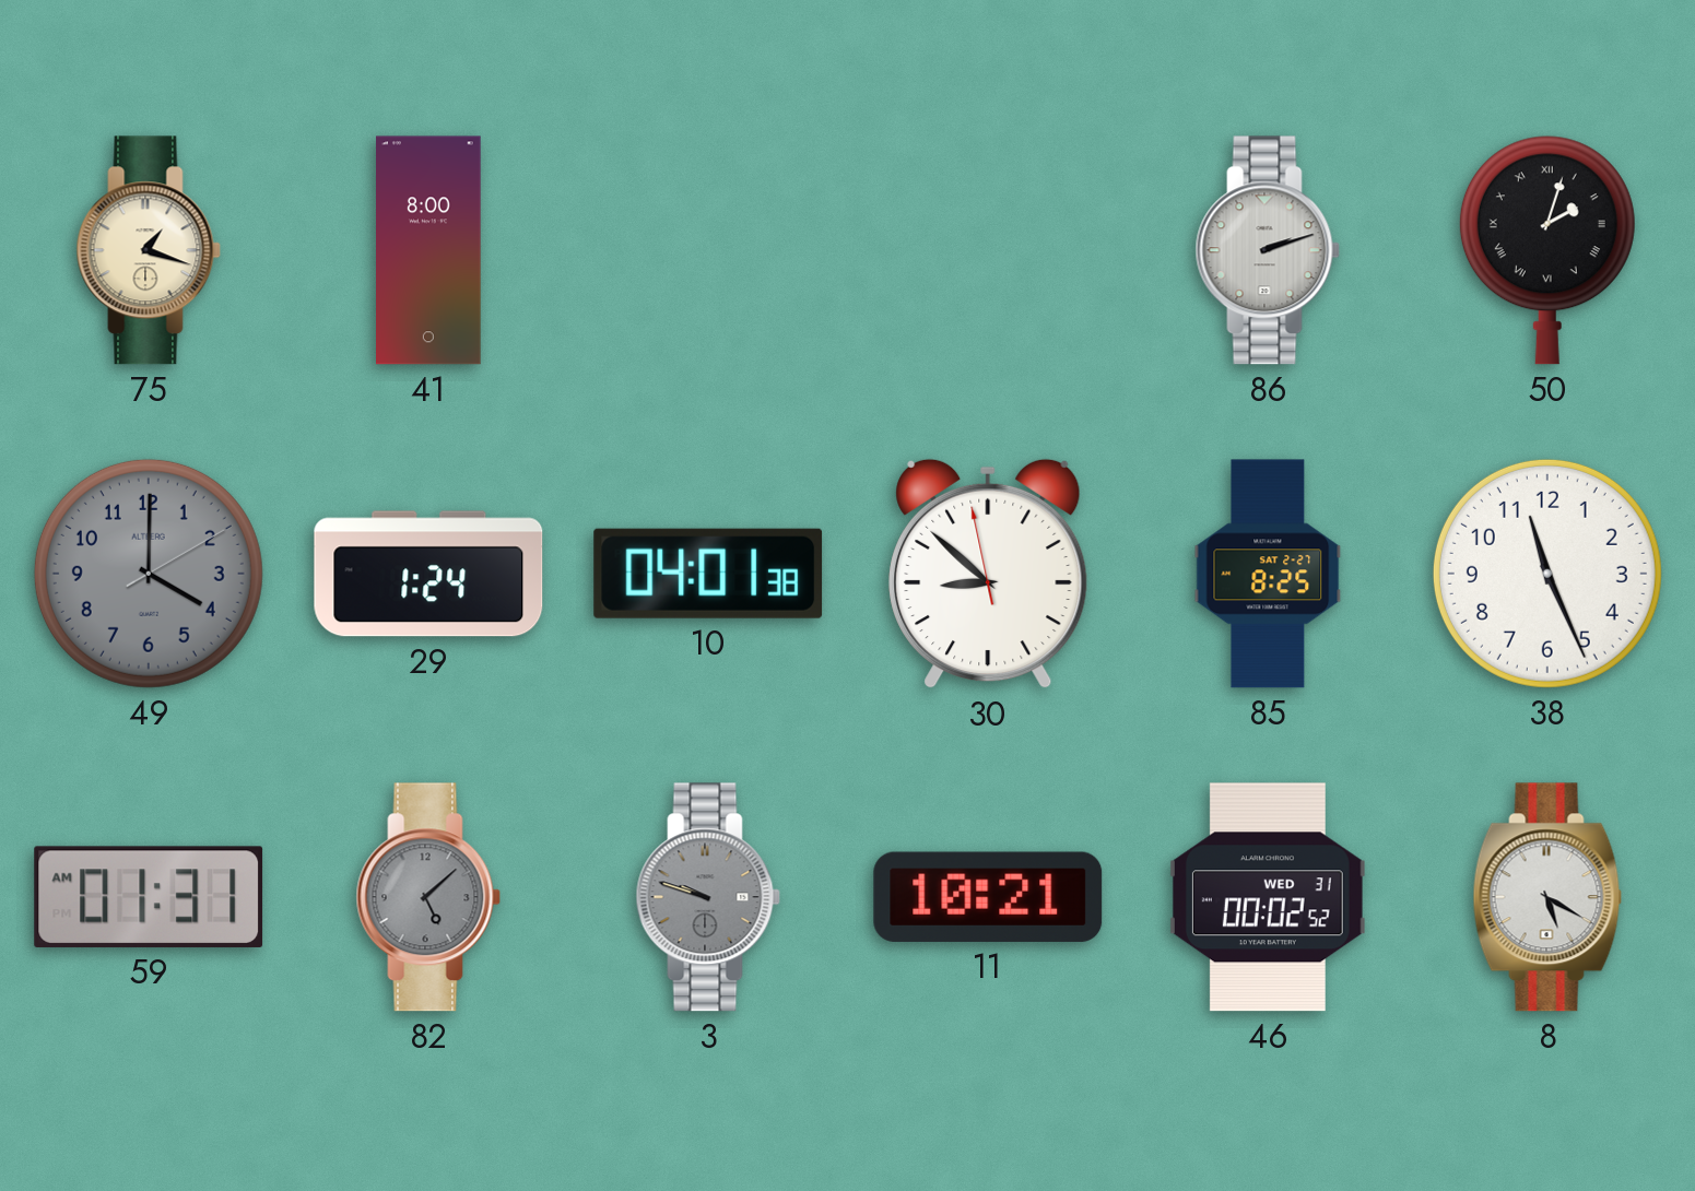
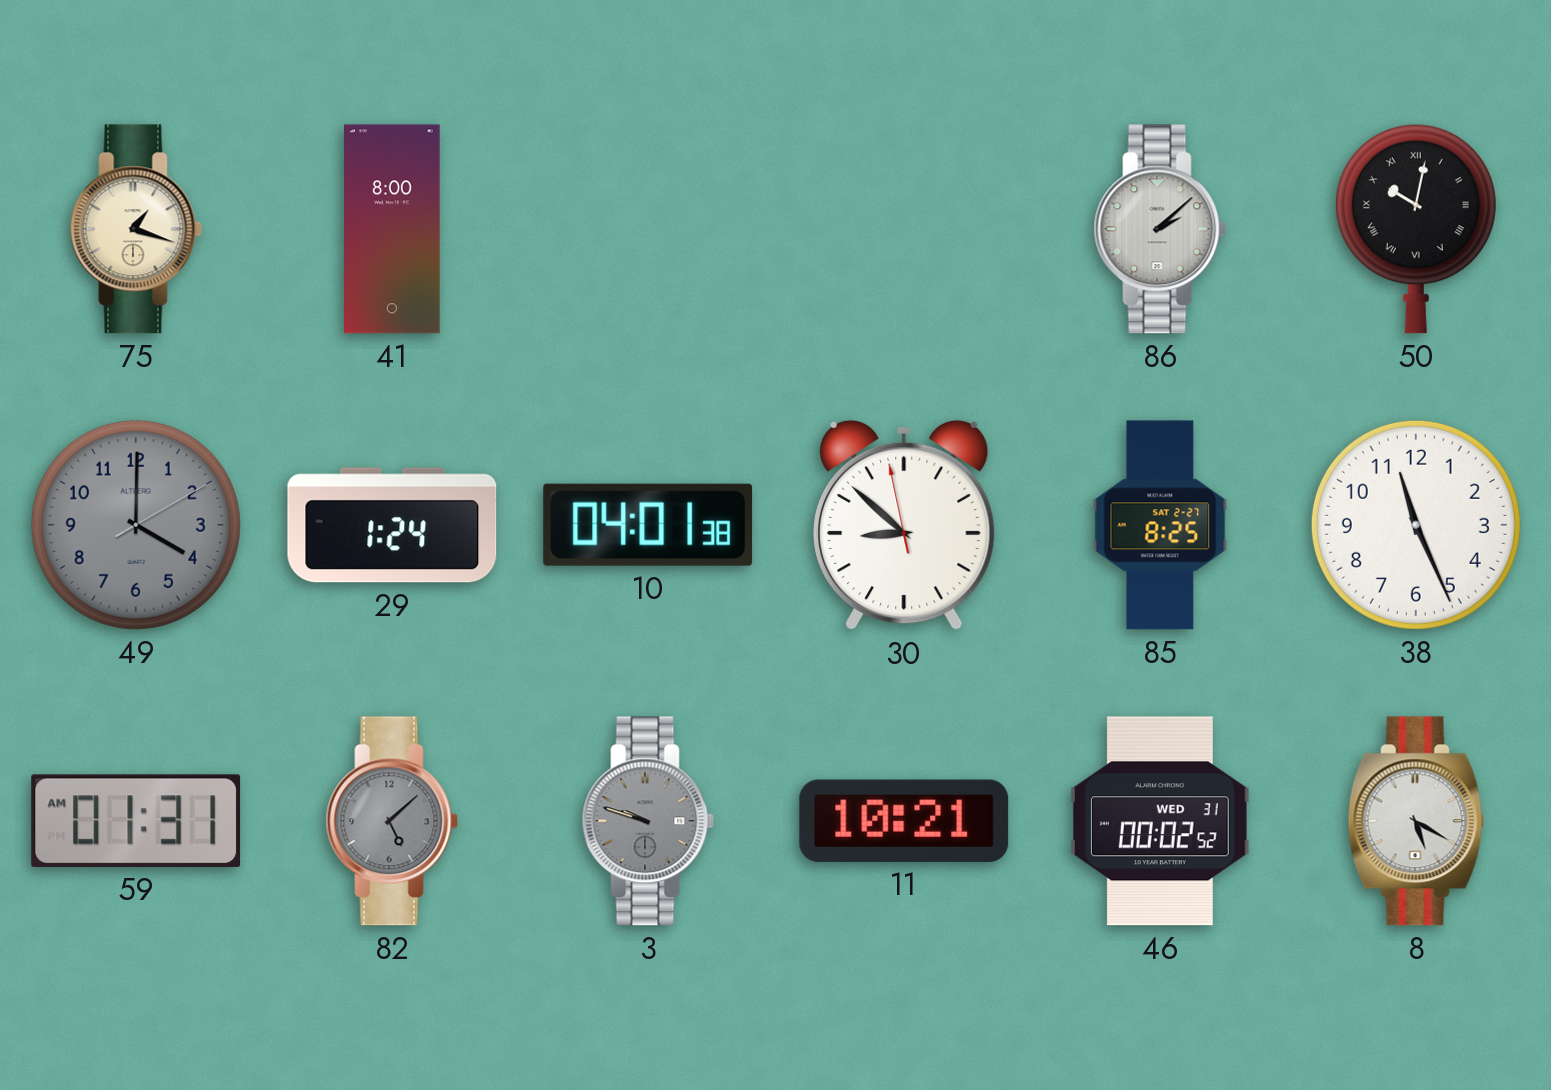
86: 2:12 -> 2:08 (1160, 229)
50: 2:03 -> 10:02 (1416, 229)
